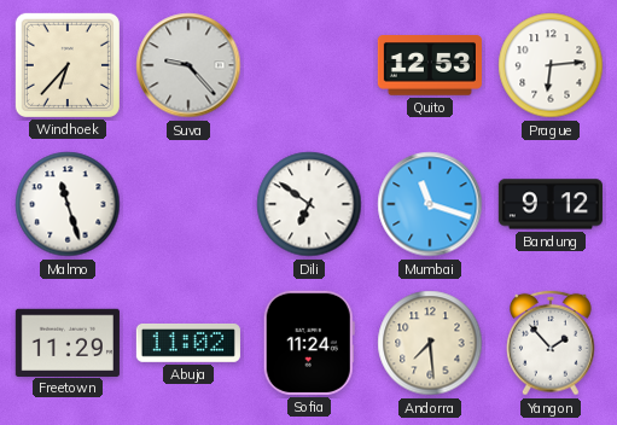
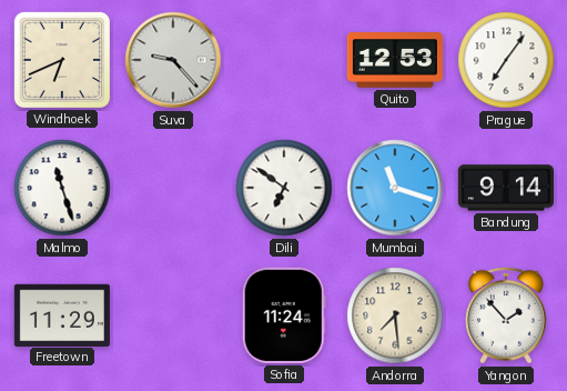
Windhoek: 6:37 -> 6:41 (62, 60)
Prague: 6:14 -> 7:06 (506, 60)
Bandung: 9:12 -> 9:14 (506, 188)
Abuja: 11:02 -> none (188, 343)
